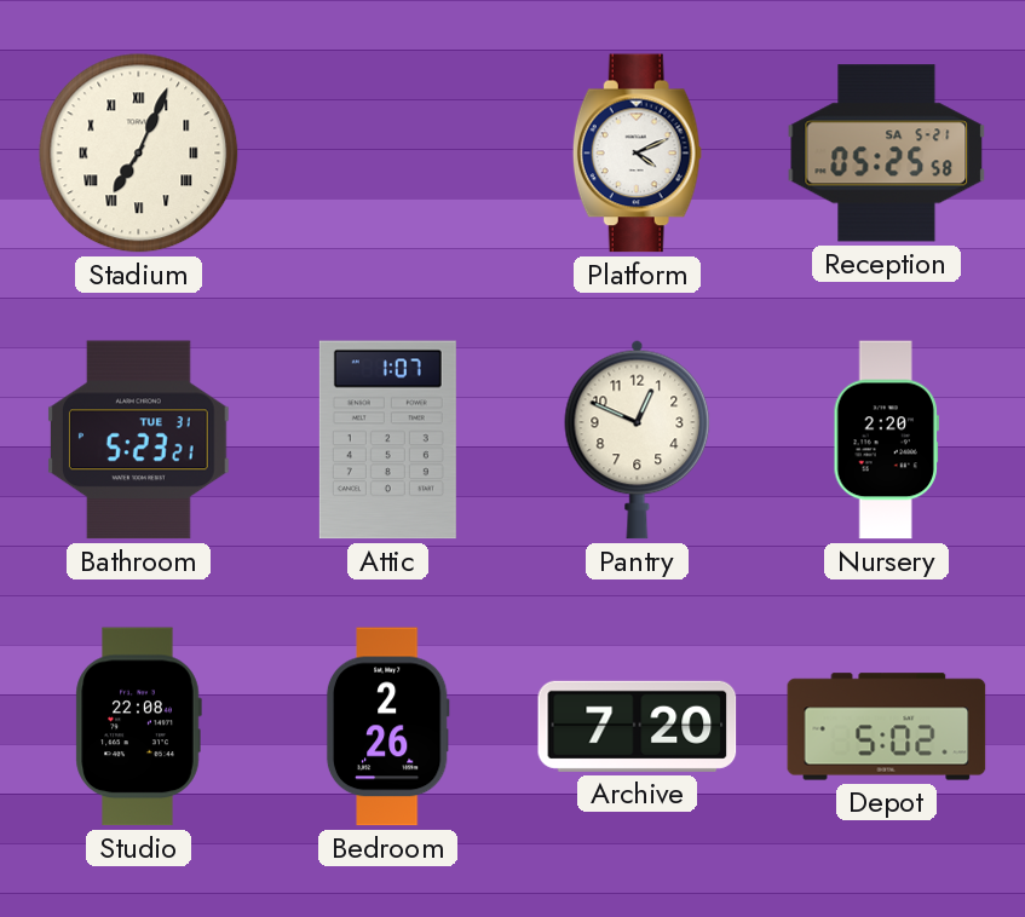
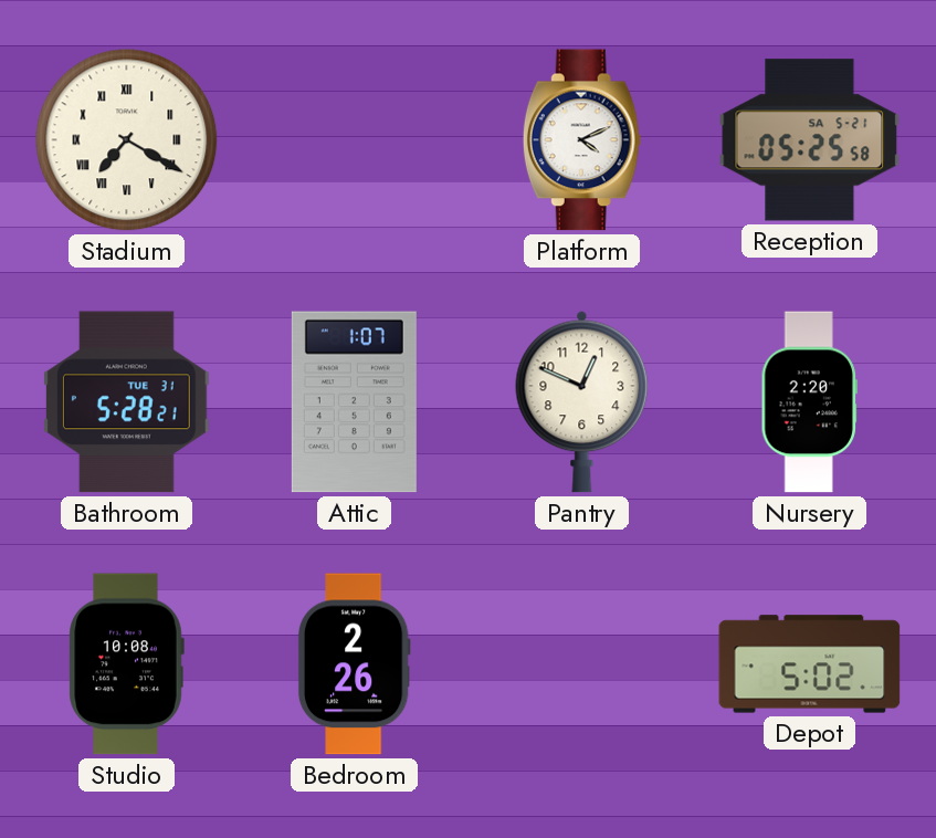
Stadium: 7:04 -> 7:20 (127, 140)
Bathroom: 5:23 -> 5:28 (126, 402)
Studio: 22:08 -> 10:08 (126, 664)
Archive: 7:20 -> none (638, 726)
